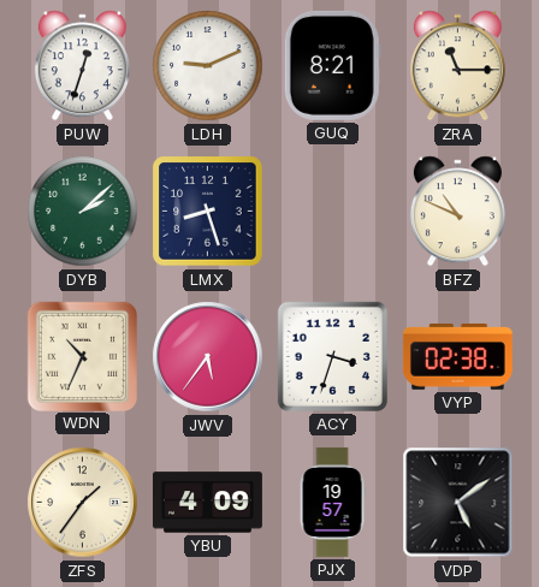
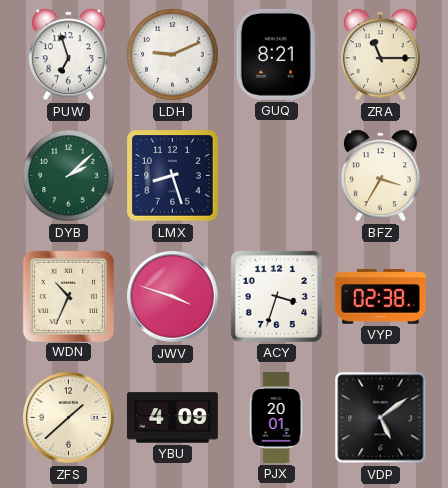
PUW: 12:33 -> 6:57 (68, 55)
BFZ: 10:49 -> 3:35 (380, 176)
JWV: 5:36 -> 3:48 (173, 297)
ZFS: 1:36 -> 1:38 (69, 418)
PJX: 19:57 -> 20:01 (276, 417)
